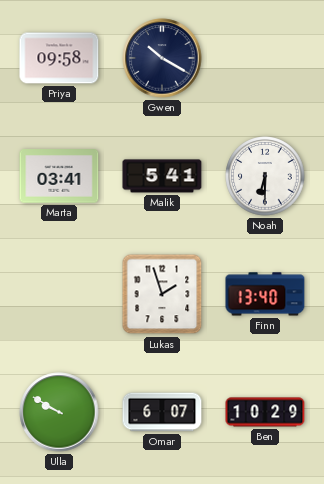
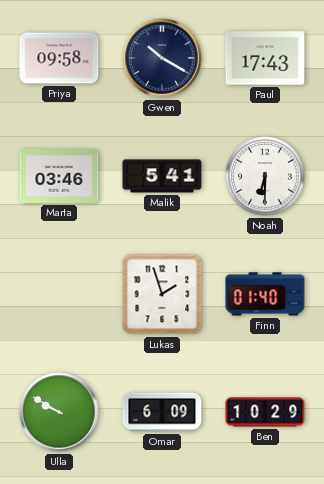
Paul: none -> 17:43 (265, 58)
Marta: 03:41 -> 03:46 (59, 176)
Finn: 13:40 -> 01:40 (265, 294)
Omar: 6:07 -> 6:09 (162, 412)
